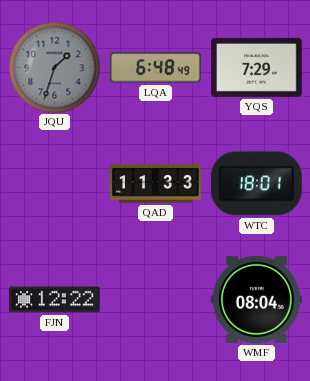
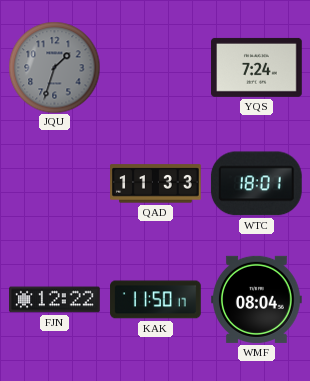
LQA: 6:48 -> none (156, 68)
YQS: 7:29 -> 7:24 (257, 67)
KAK: none -> 11:50 (156, 300)
